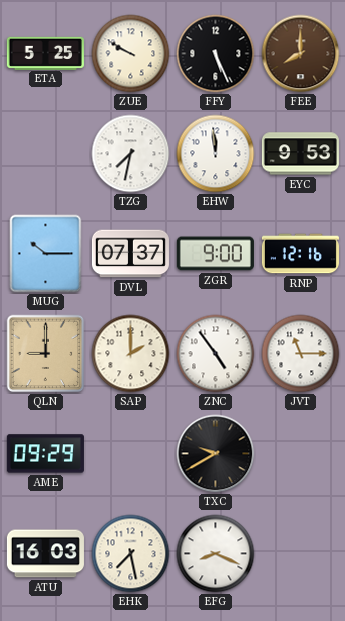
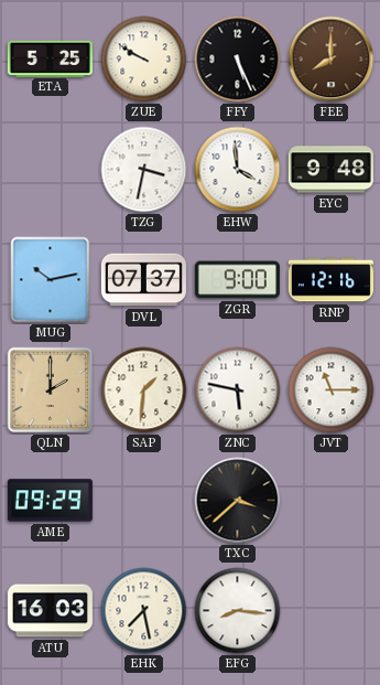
TZG: 7:32 -> 3:32 (144, 170)
EHW: 11:59 -> 3:59 (238, 170)
EYC: 9:53 -> 9:48 (330, 170)
MUG: 10:15 -> 10:13 (51, 280)
QLN: 9:00 -> 2:00 (51, 390)
SAP: 2:00 -> 1:31 (144, 390)
ZNC: 4:54 -> 5:47 (238, 390)
TXC: 9:40 -> 3:38 (238, 501)
EFG: 8:19 -> 8:16 (238, 611)
